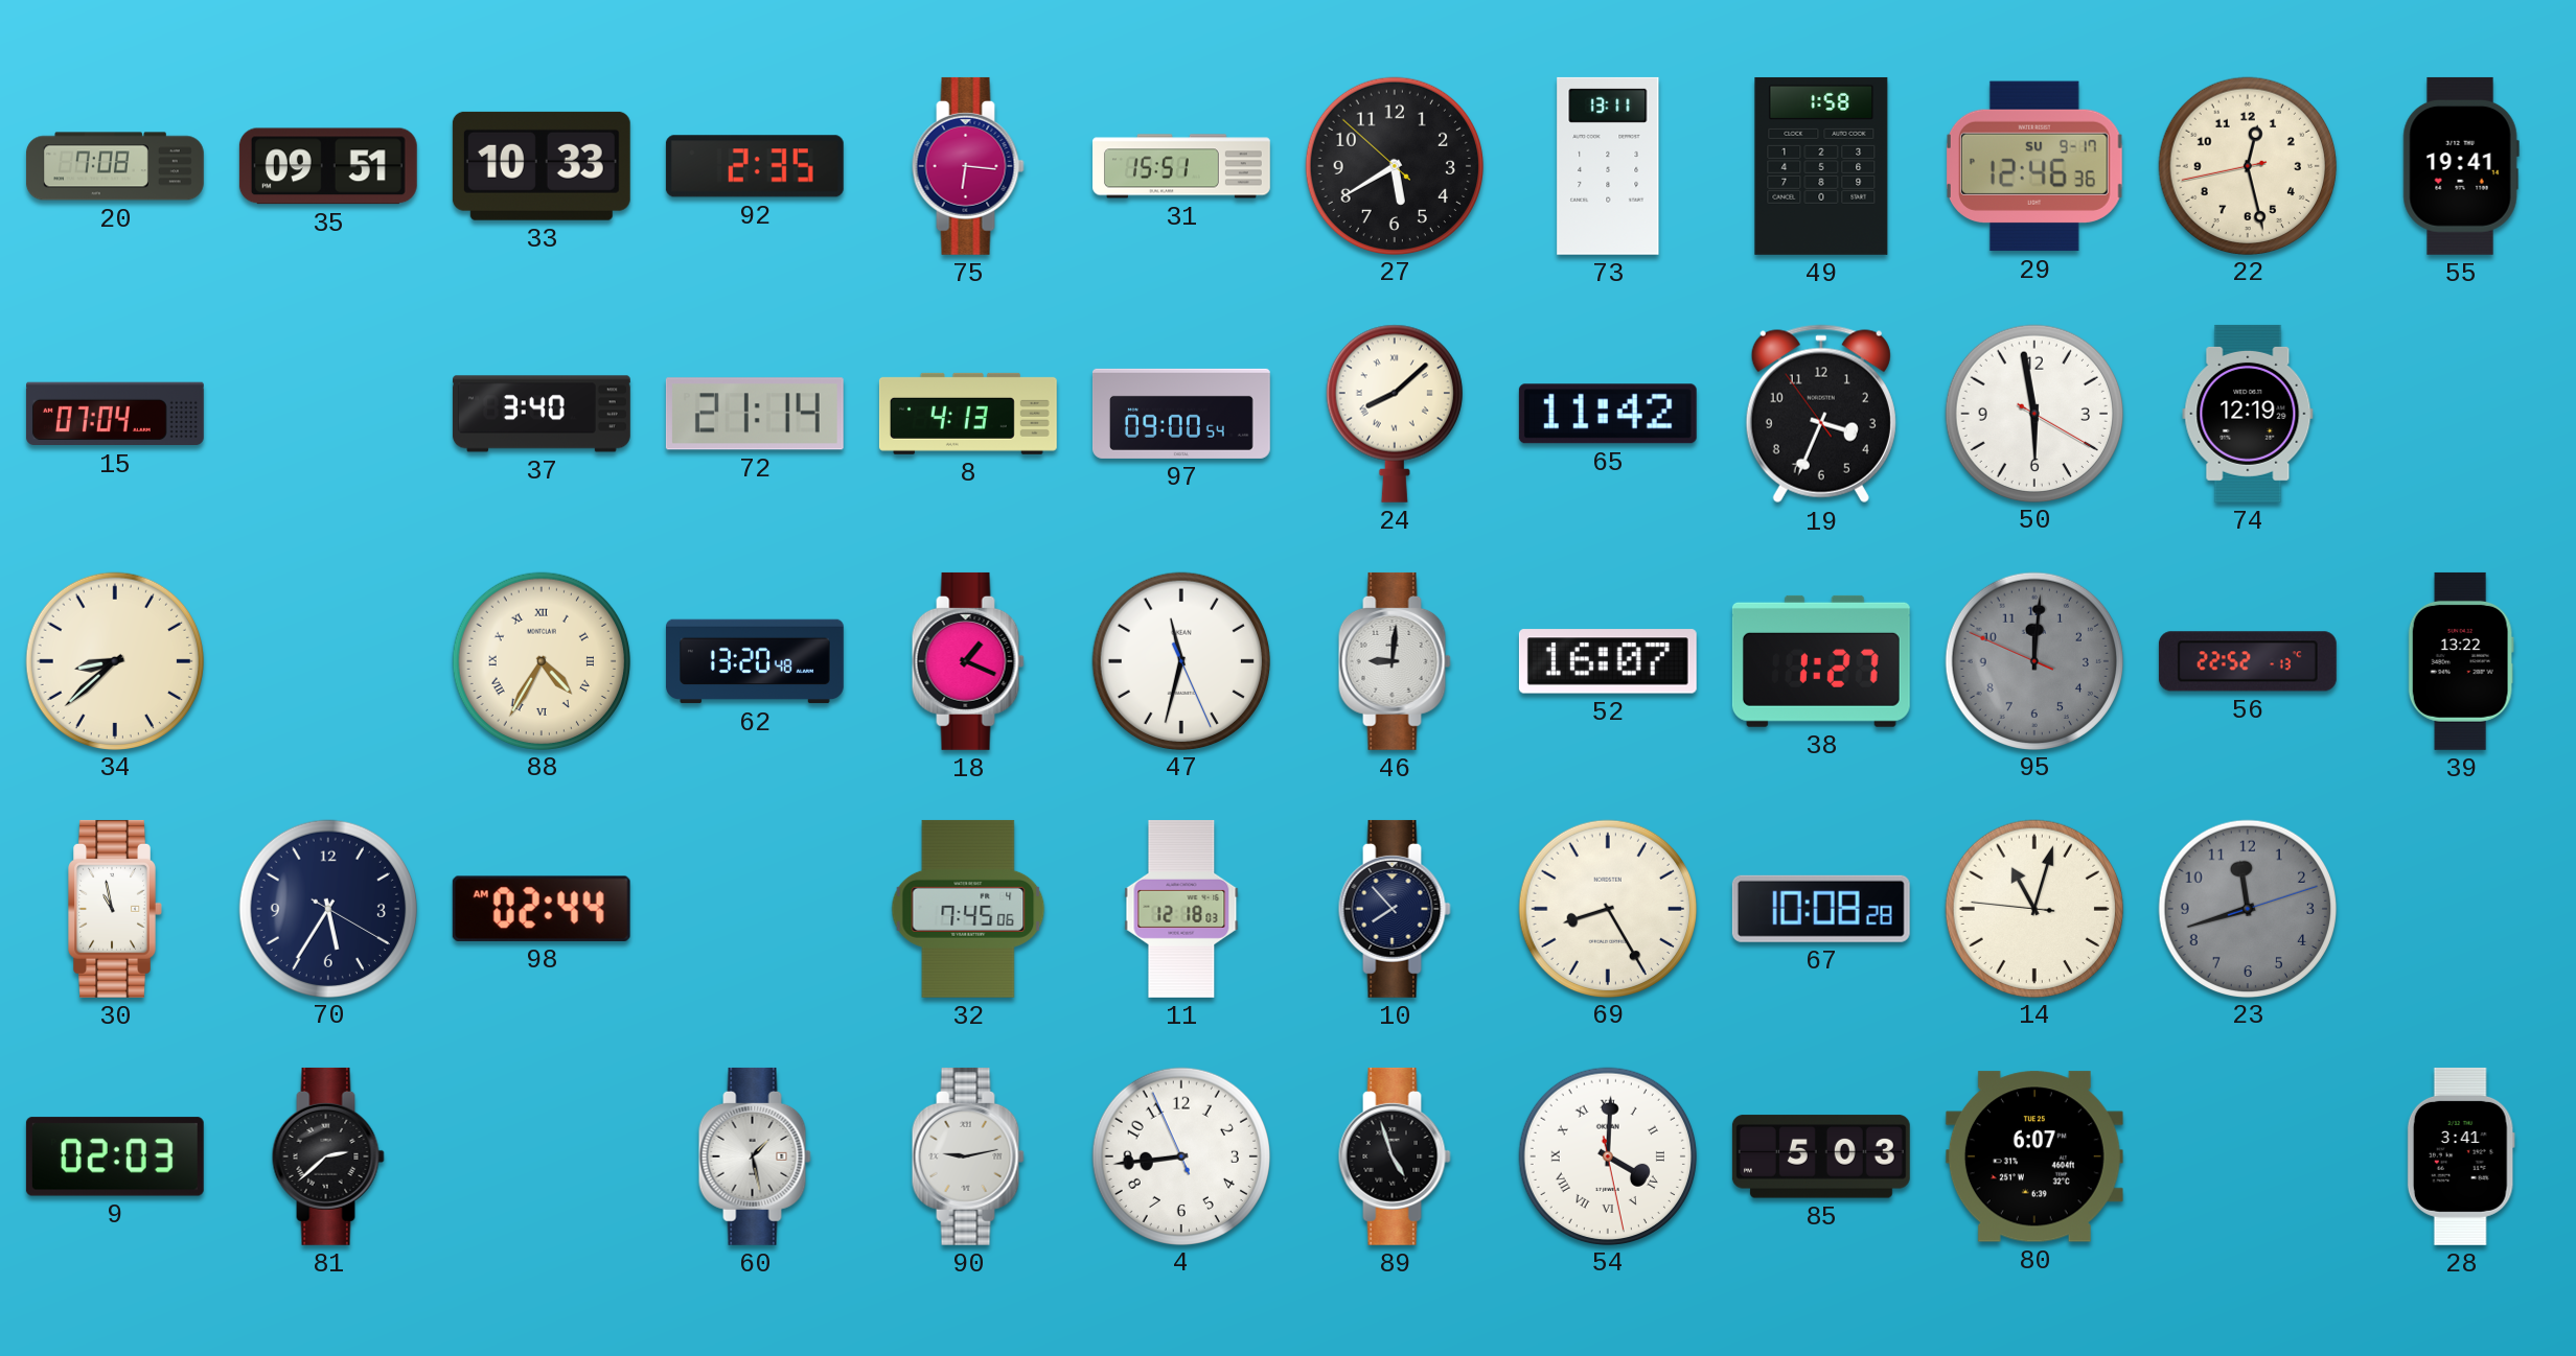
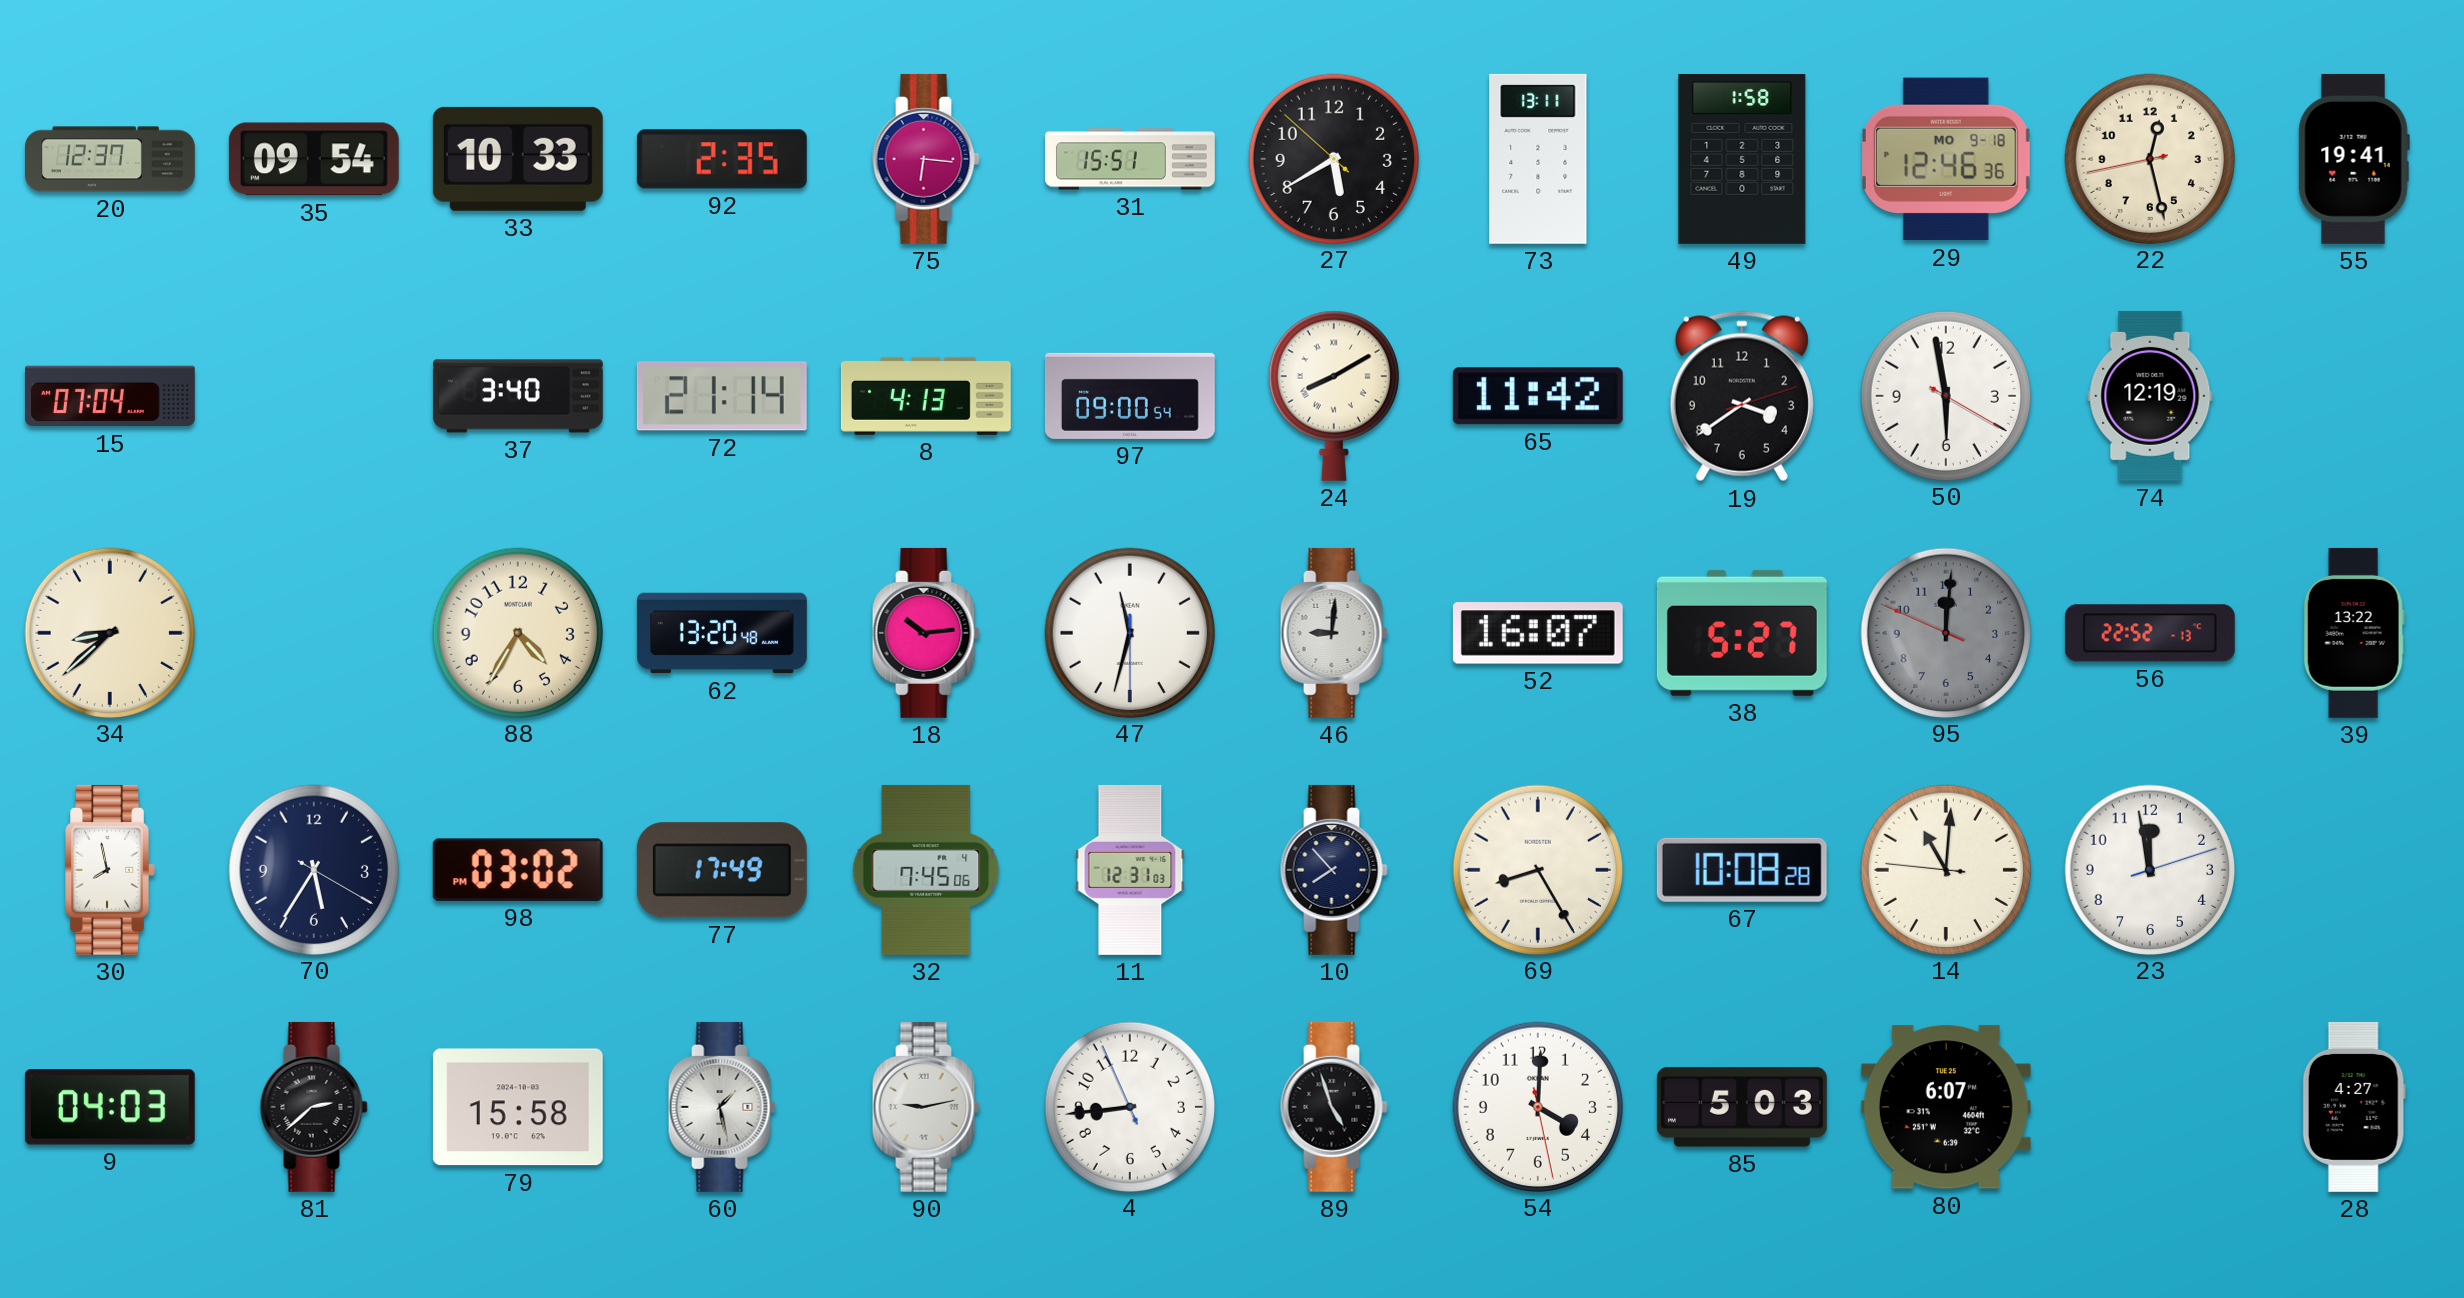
20: 7:08 -> 12:37 (111, 159)
35: 09:51 -> 09:54 (314, 159)
29 date: SU 9-17 -> MO 9-18 (1946, 159)
24: 8:08 -> 8:10 (1334, 396)
19: 3:33 -> 3:39 (1742, 396)
88 numerals: Roman -> Arabic (517, 632)
18: 1:19 -> 10:14 (926, 633)
47: 11:32:26 -> 11:32:30 (1129, 632)
38: 1:27 -> 5:27 (1742, 633)
30: 10:58 -> 7:58 (110, 870)
98: 02:44 -> 03:02 (518, 870)
77: none -> 17:49 (722, 870)
11: 12:18 -> 12:31 (1130, 870)
14: 11:02 -> 11:00 (1945, 869)
23: 11:42 -> 11:58 (2149, 869)
23 dial: grey -> white (2149, 869)
9: 02:03 -> 04:03 (110, 1107)
79: none -> 15:58 (518, 1107)
54 numerals: Roman -> Arabic (1537, 1106)
28: 3:41 -> 4:27 (2354, 1107)
